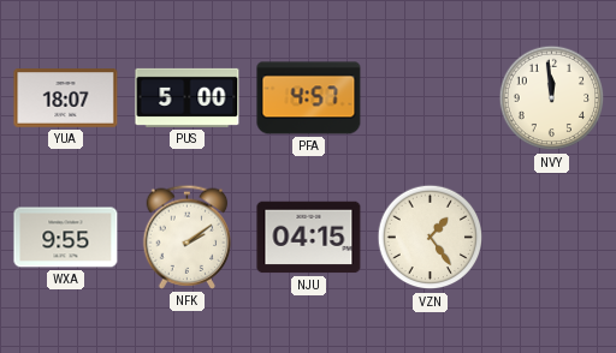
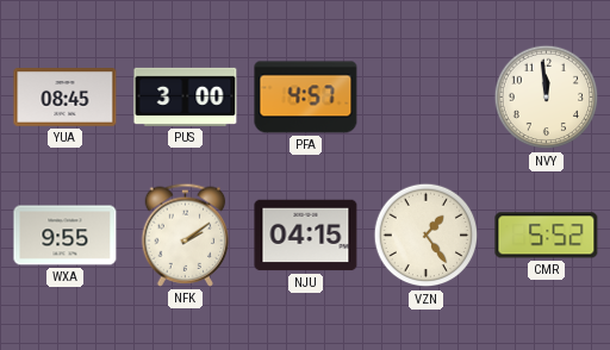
YUA: 18:07 -> 08:45 (66, 98)
PUS: 5:00 -> 3:00 (186, 96)
CMR: none -> 5:52 (547, 236)
